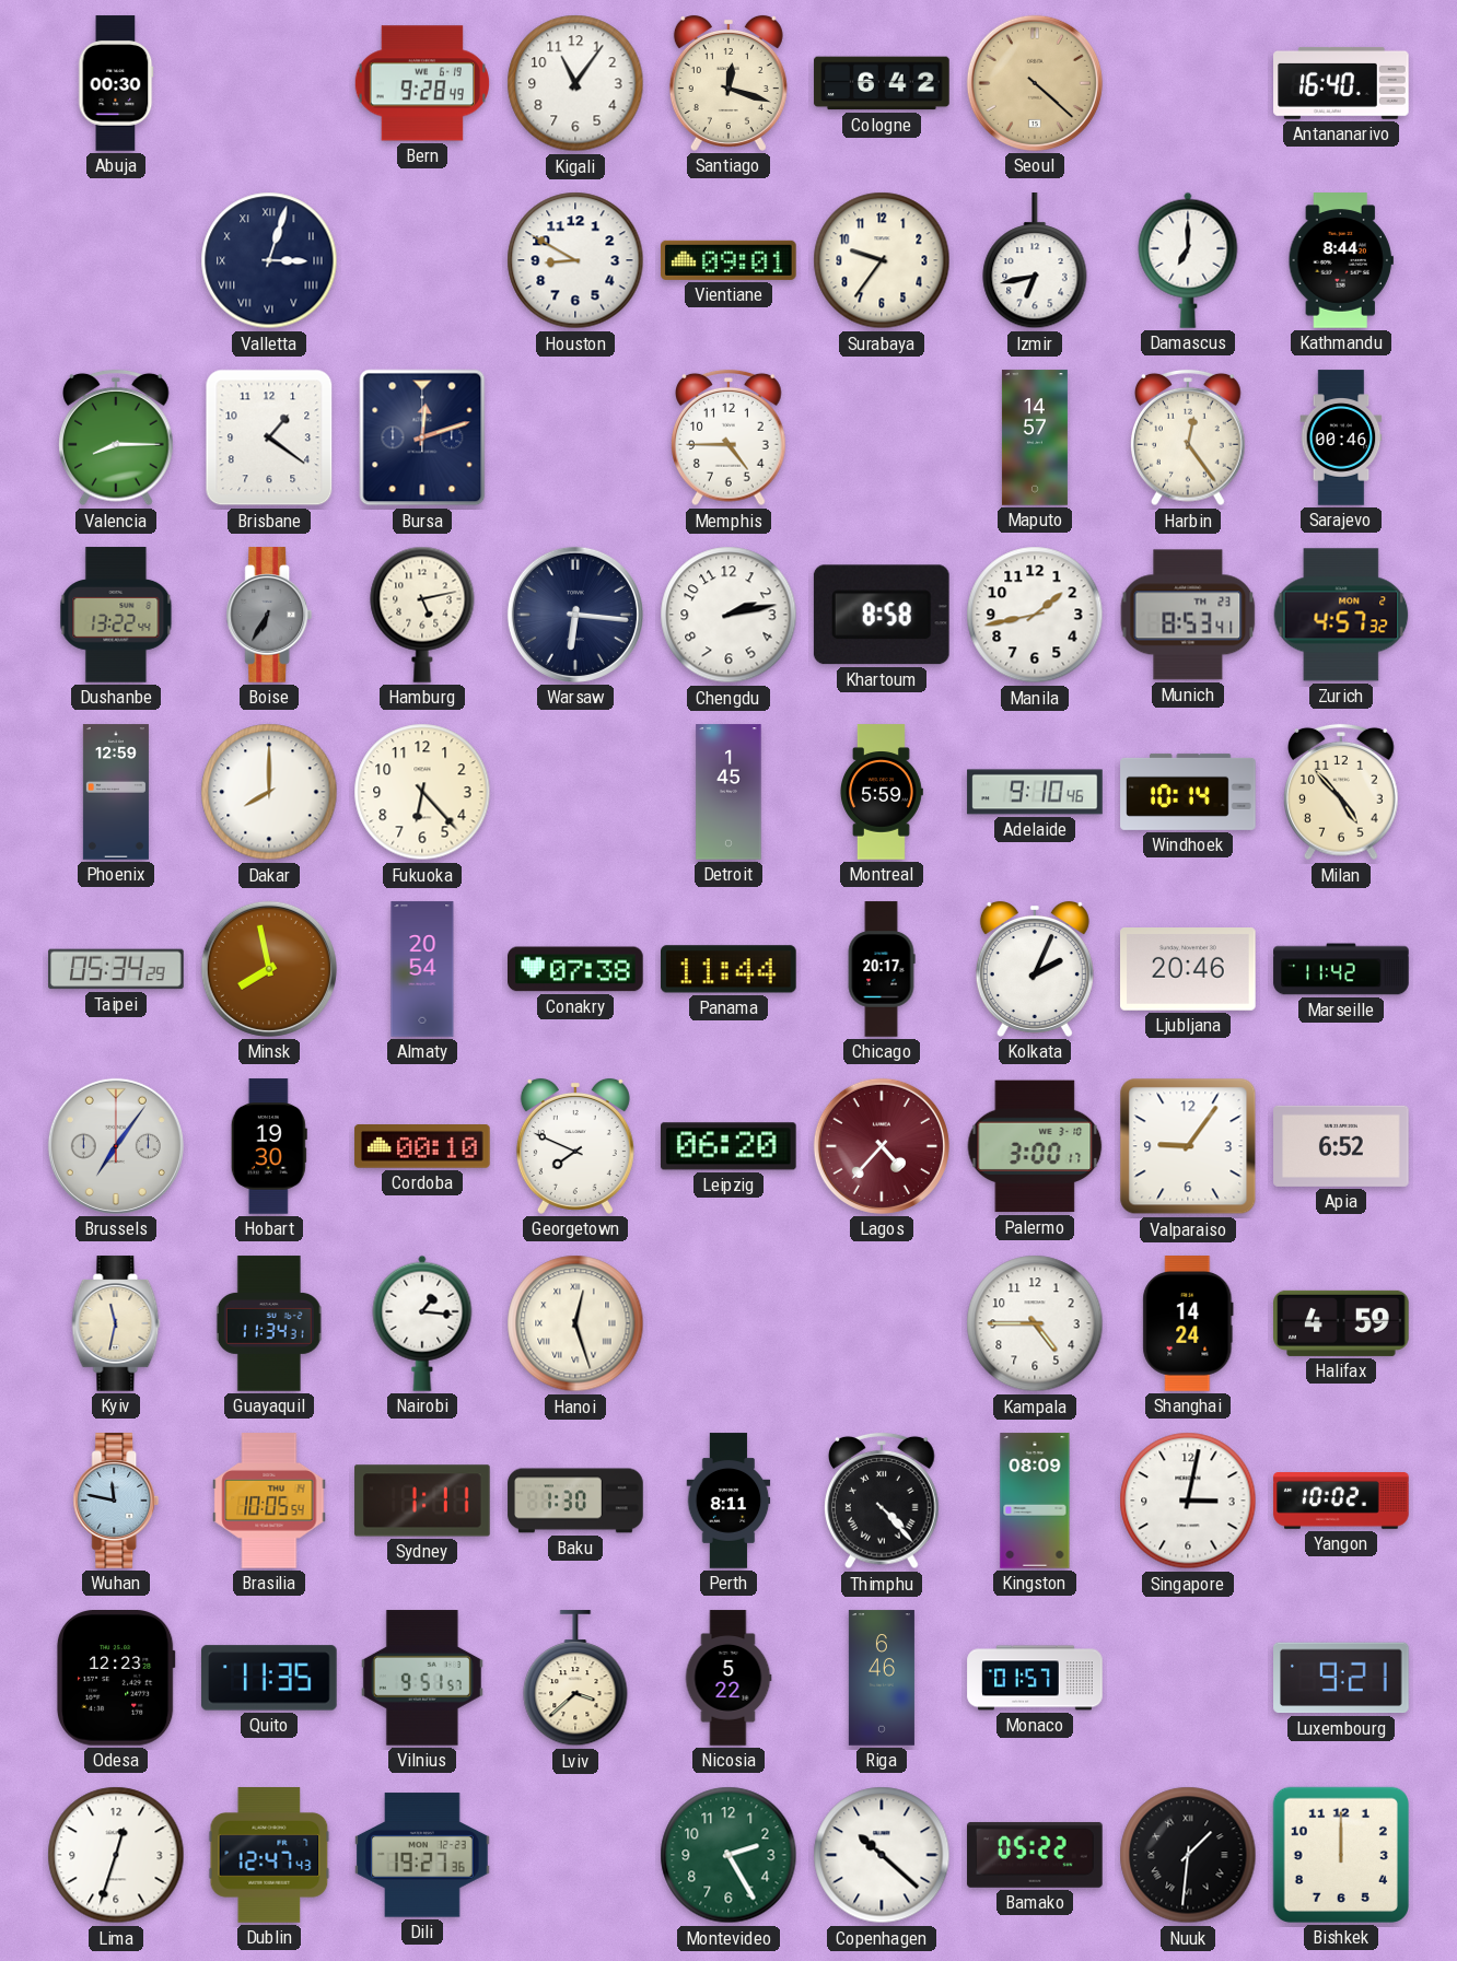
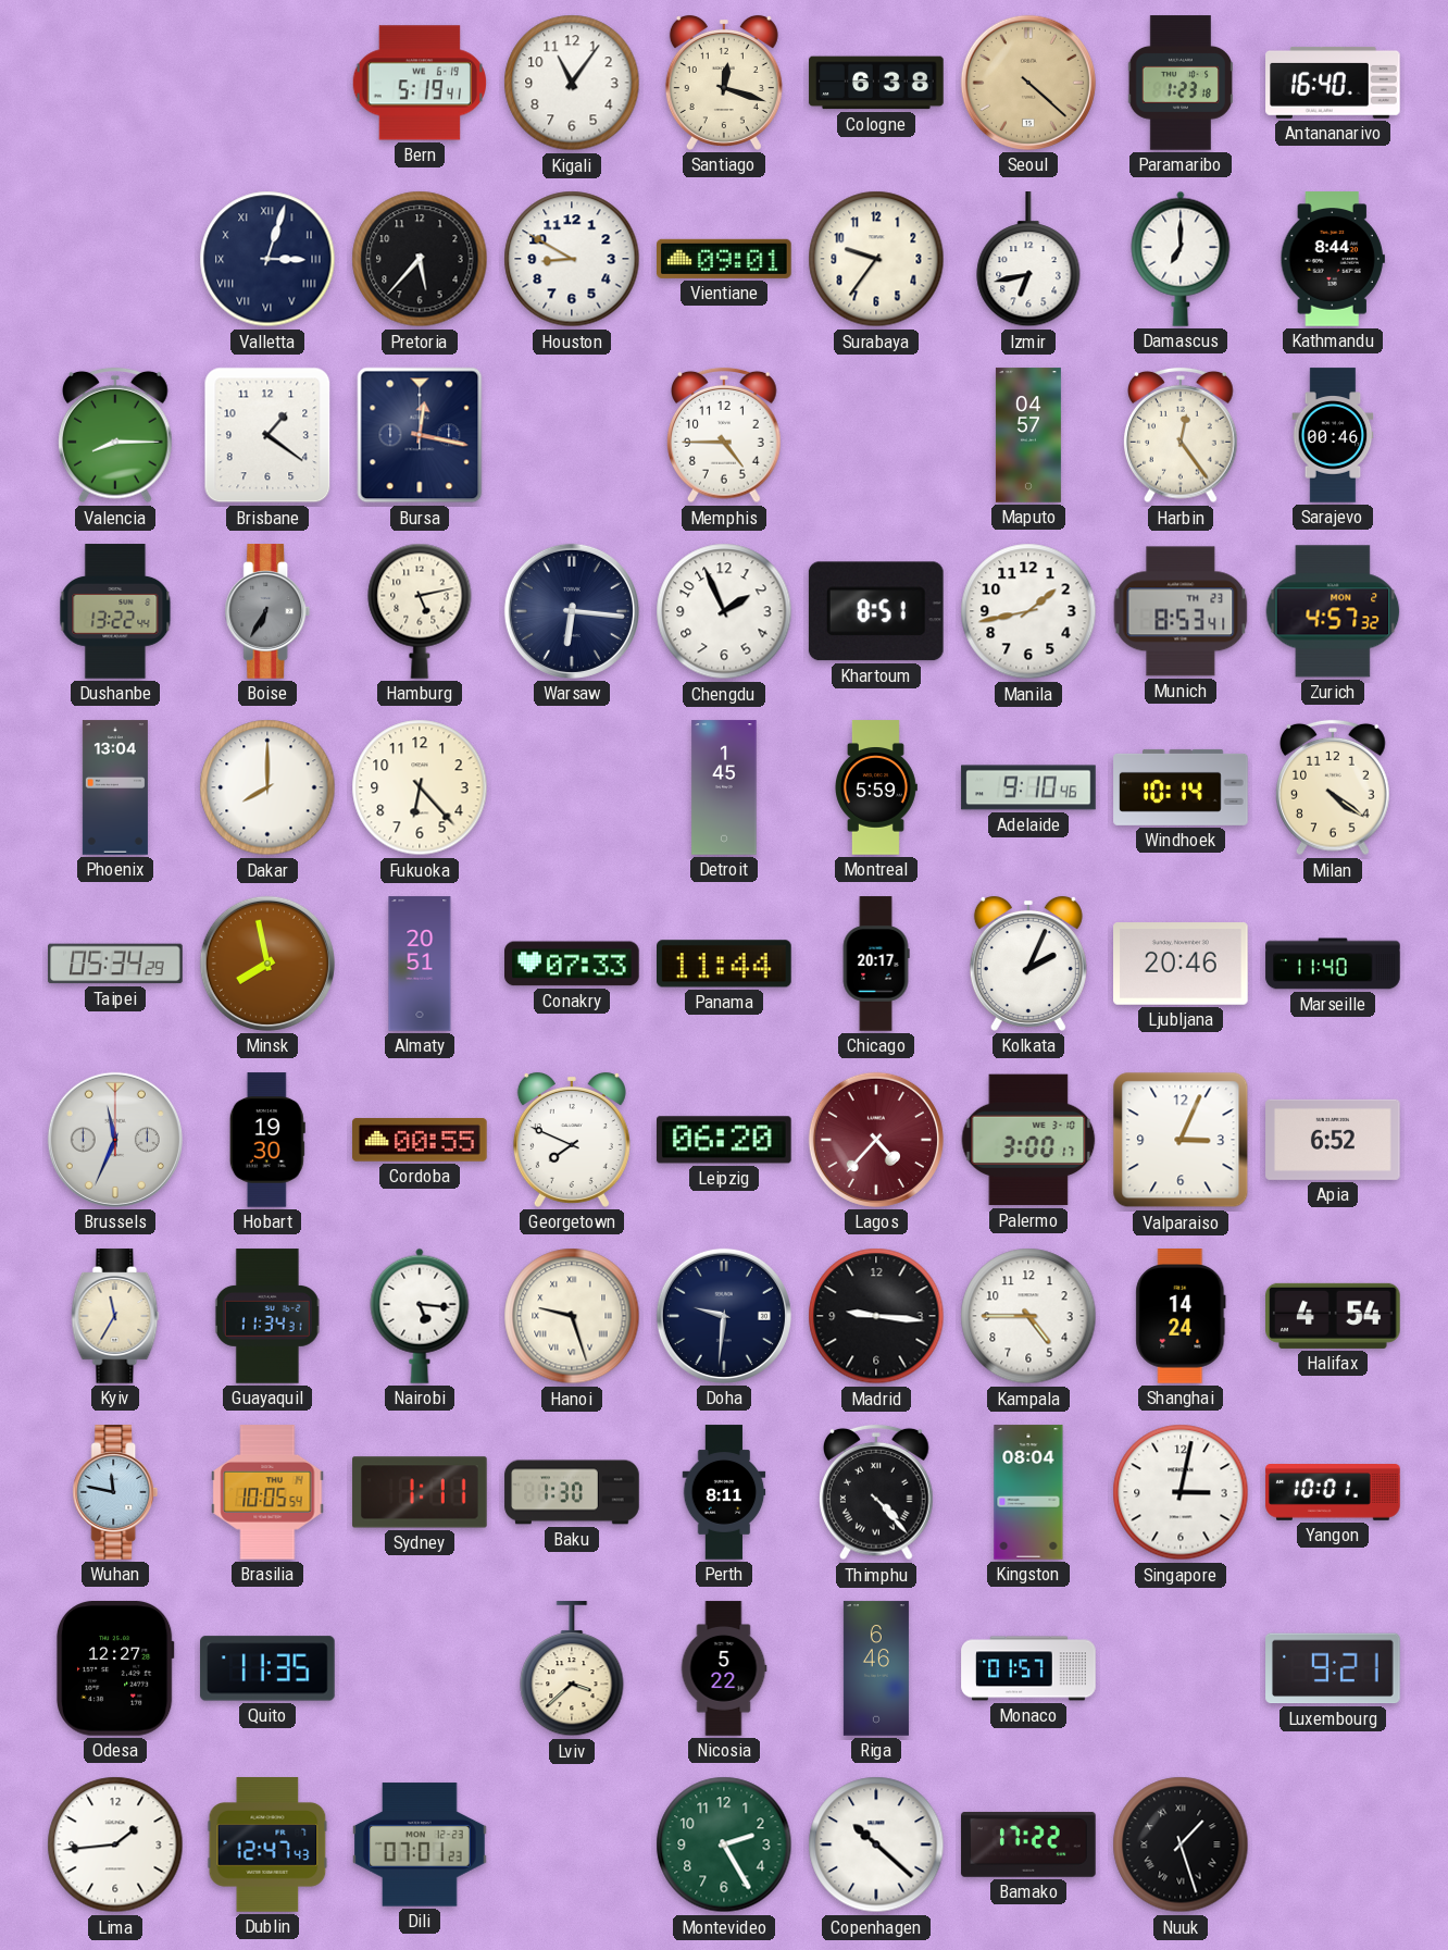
Abuja: 00:30 -> none (116, 83)
Bern: 9:28 -> 5:19 (419, 83)
Cologne: 6:42 -> 6:38 (876, 83)
Paramaribo: none -> 1:23 (1179, 83)
Pretoria: none -> 5:37 (420, 259)
Bursa: 12:12 -> 12:17 (420, 435)
Maputo: 14:57 -> 04:57 (1028, 435)
Chengdu: 2:13 -> 1:56 (724, 611)
Khartoum: 8:58 -> 8:51 (876, 611)
Phoenix: 12:59 -> 13:04 (115, 787)
Milan: 4:53 -> 4:21 (1334, 787)
Almaty: 20:54 -> 20:51 (420, 964)
Conakry: 07:38 -> 07:33 (572, 964)
Marseille: 11:42 -> 11:40 (1333, 964)
Brussels: 7:06 -> 11:34 (115, 1140)
Cordoba: 00:10 -> 00:55 (420, 1140)
Valparaiso: 9:06 -> 3:04 (1181, 1140)
Kyiv: 11:32 -> 11:35 (115, 1316)
Nairobi: 1:16 -> 5:16 (420, 1316)
Hanoi: 12:27 -> 9:27 (572, 1316)
Doha: none -> 9:31 (724, 1316)
Madrid: none -> 9:16 (876, 1316)
Halifax: 4:59 -> 4:54 (1333, 1316)
Kingston: 08:09 -> 08:04 (1028, 1492)
Yangon: 10:02 -> 10:01 (1333, 1493)
Odesa: 12:23 -> 12:27 (115, 1669)
Vilnius: 9:51 -> none (422, 1678)
Lima: 12:33 -> 1:44 (115, 1845)
Dili: 19:27 -> 07:01 (420, 1845)
Bamako: 05:22 -> 17:22 (1028, 1845)
Nuuk: 1:31 -> 1:27 (1181, 1845)
Bishkek: 12:00 -> none (1341, 1855)
